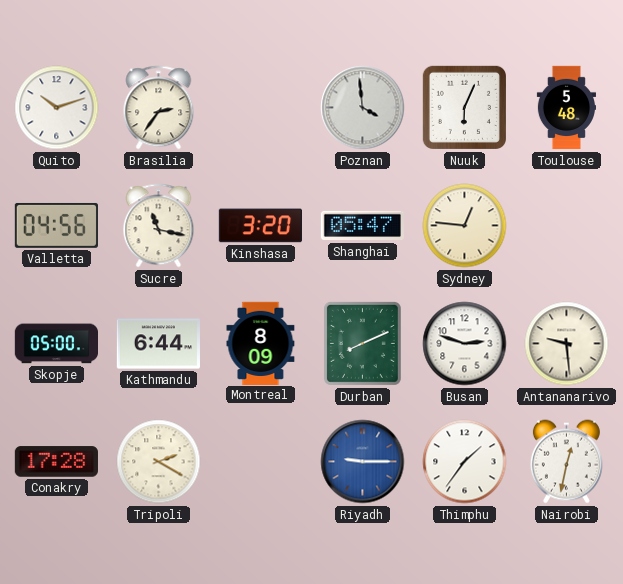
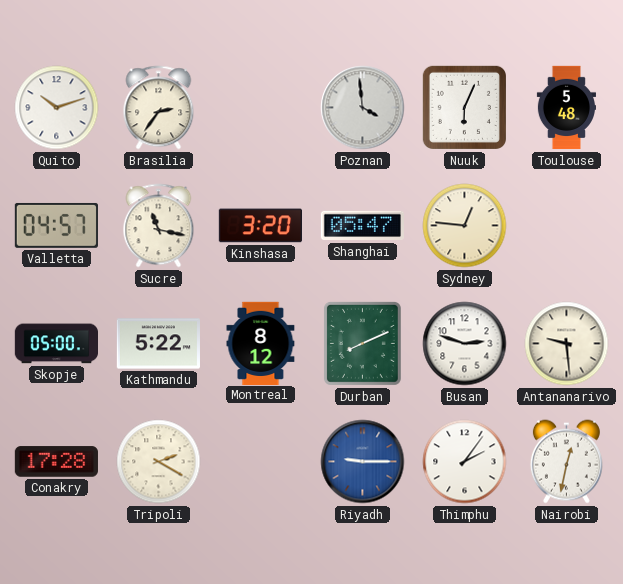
Valletta: 04:56 -> 04:57 (56, 225)
Kathmandu: 6:44 -> 5:22 (158, 344)
Montreal: 8:09 -> 8:12 (261, 343)
Thimphu: 1:36 -> 2:06 (465, 462)
